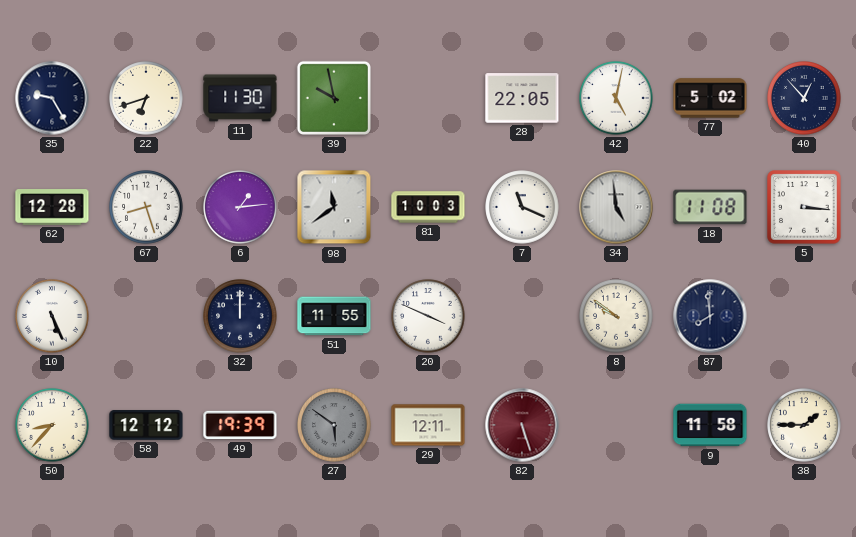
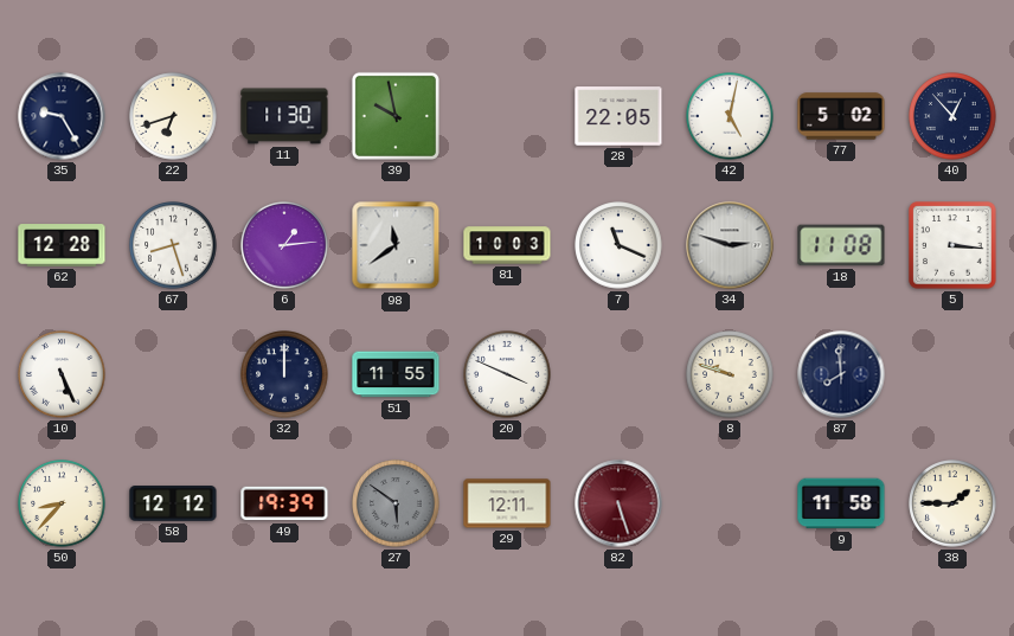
34: 4:59 -> 2:48 (730, 245)
8: 9:51 -> 9:48 (730, 374)
